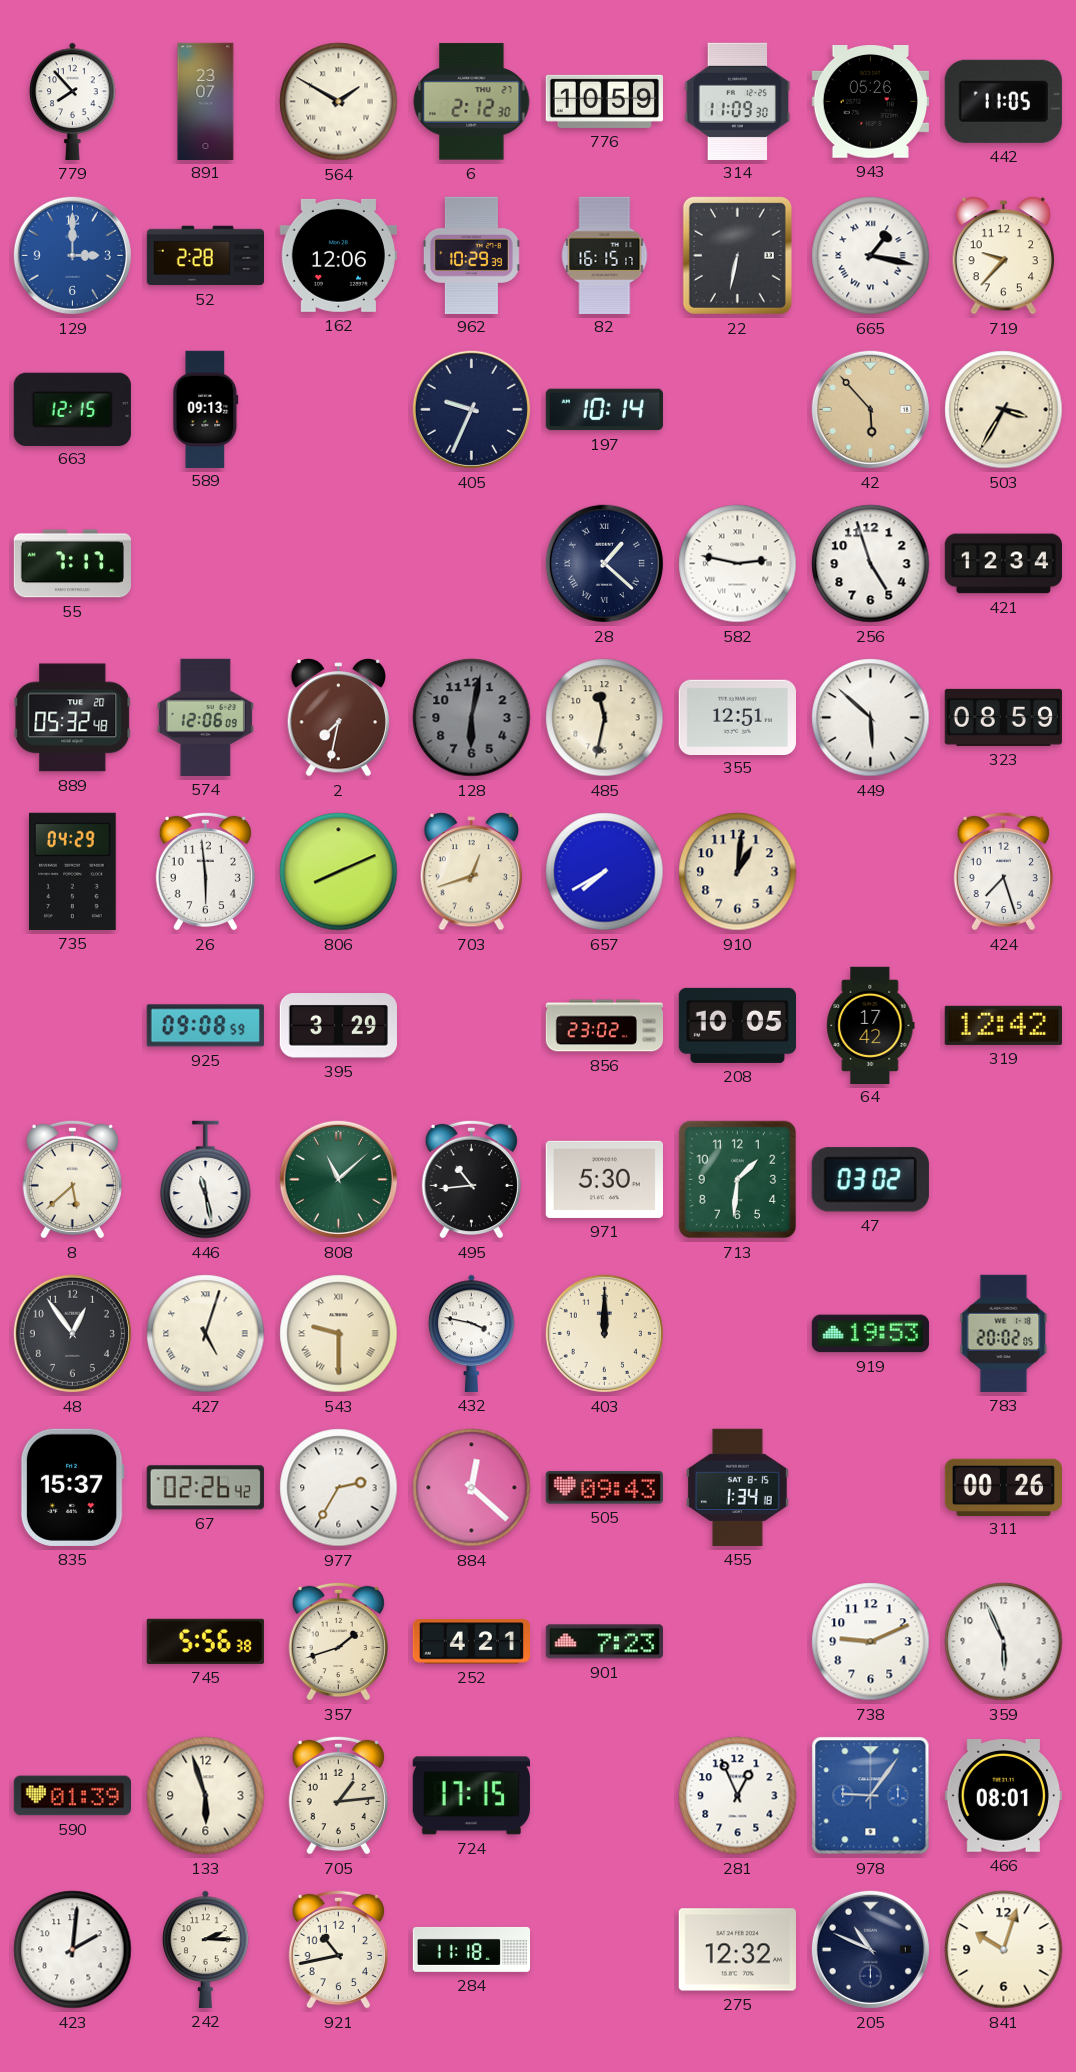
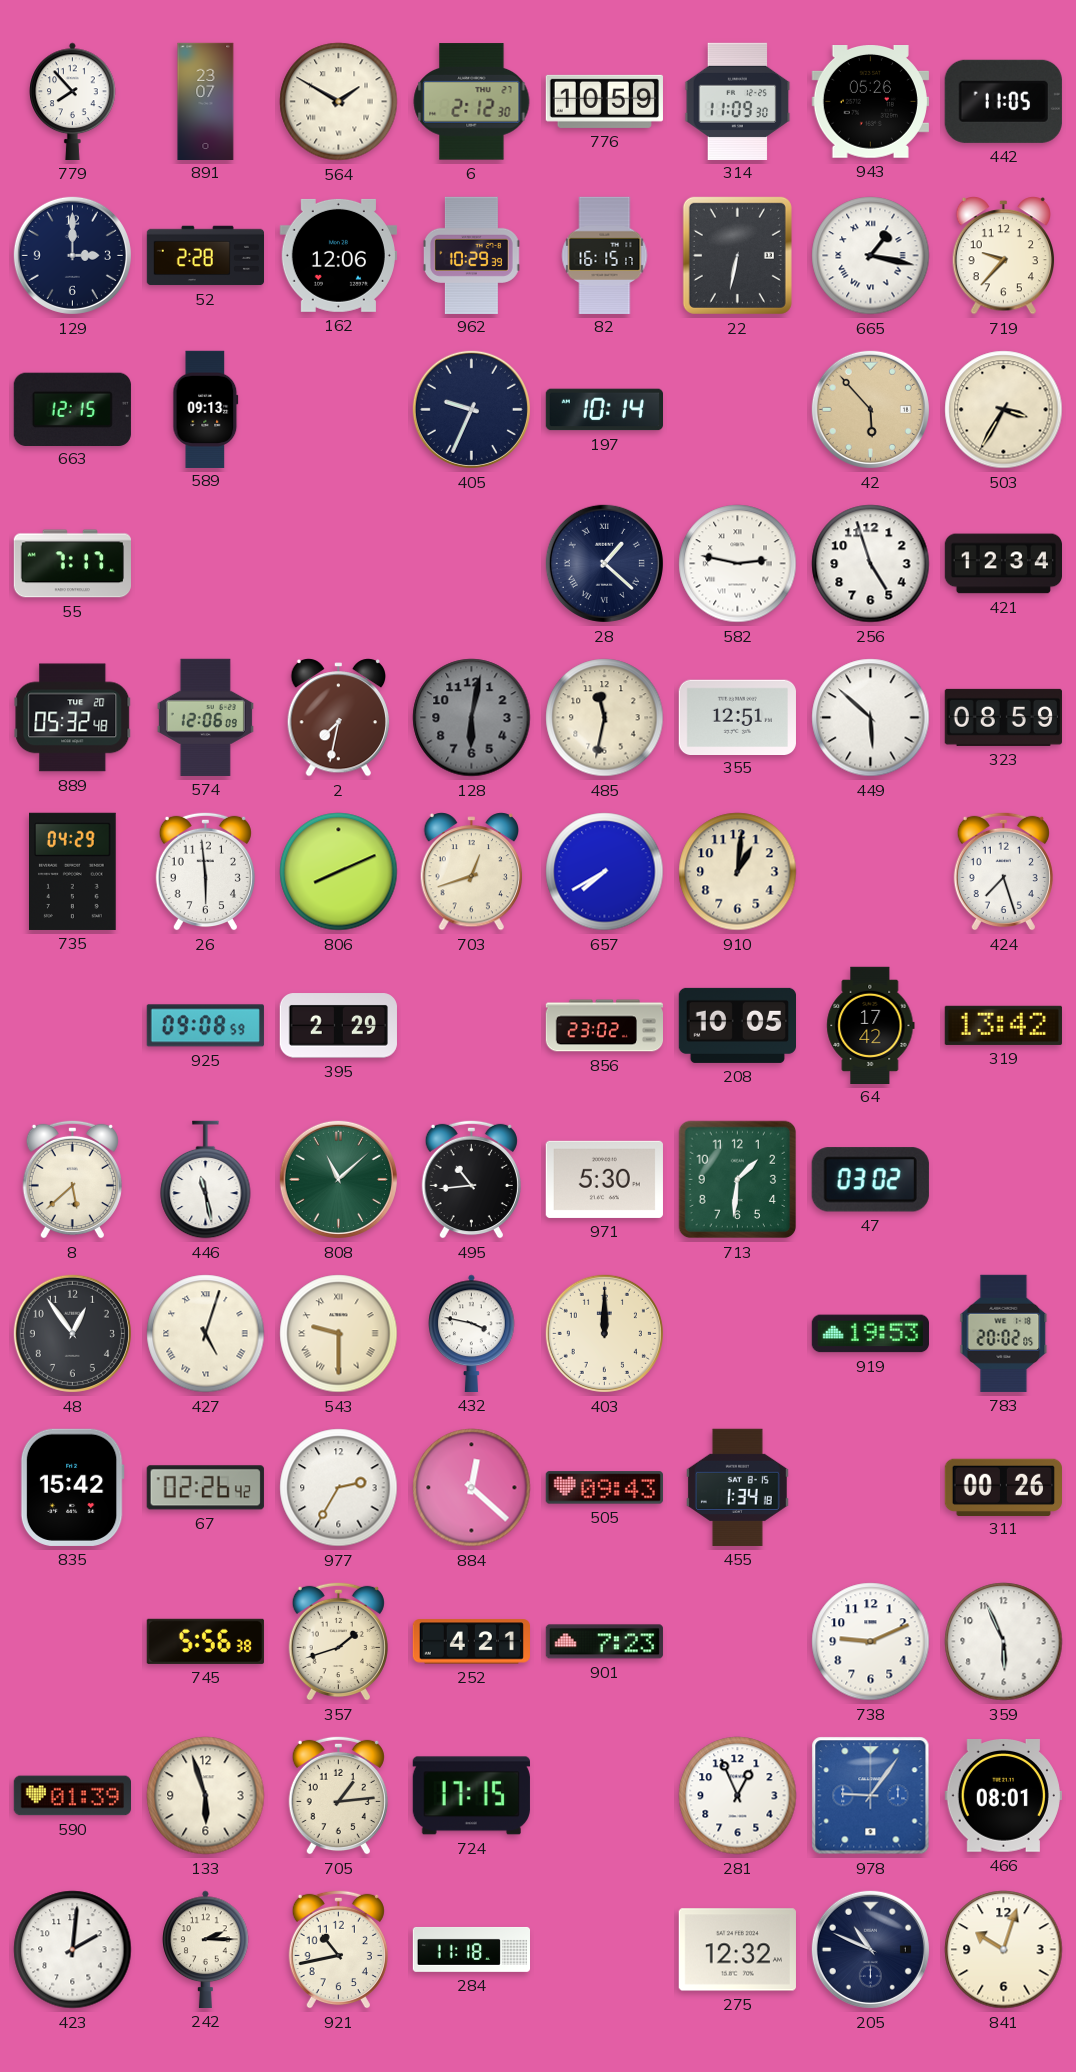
129 dial: blue -> navy (72, 255)
395: 3:29 -> 2:29 (338, 1026)
319: 12:42 -> 13:42 (1003, 1025)
835: 15:37 -> 15:42 (72, 1487)
